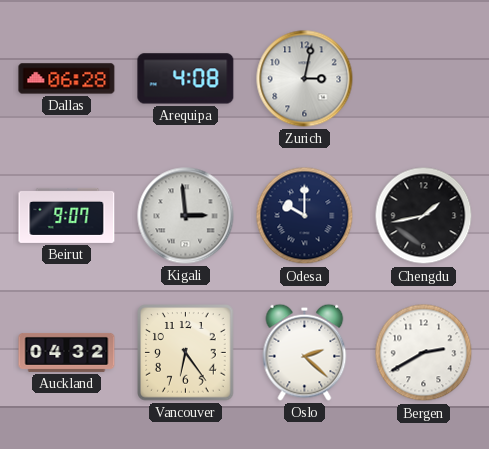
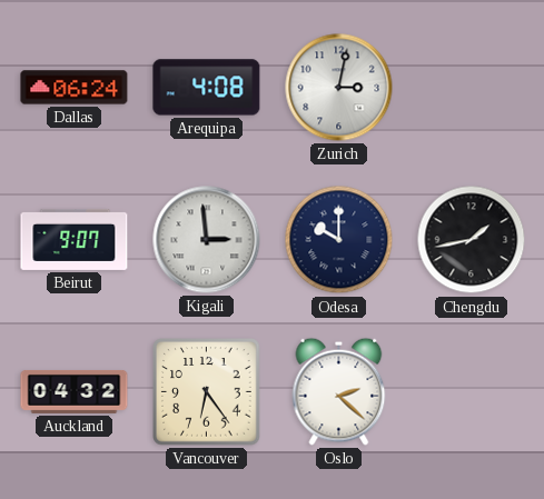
Dallas: 06:28 -> 06:24 (75, 88)
Bergen: 2:40 -> none (424, 353)
